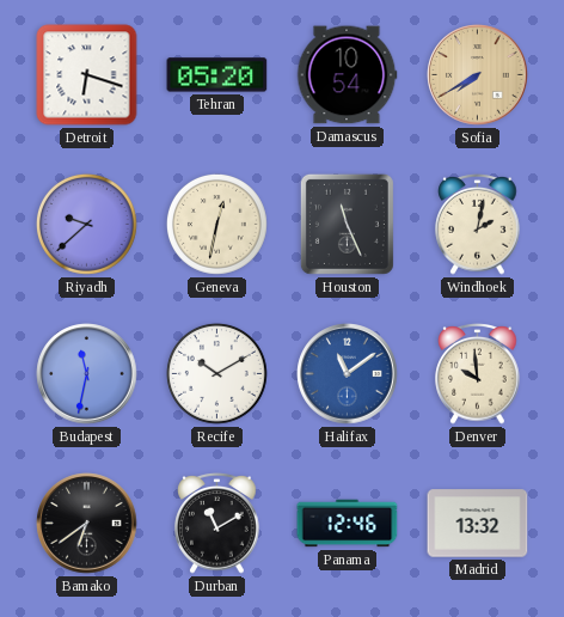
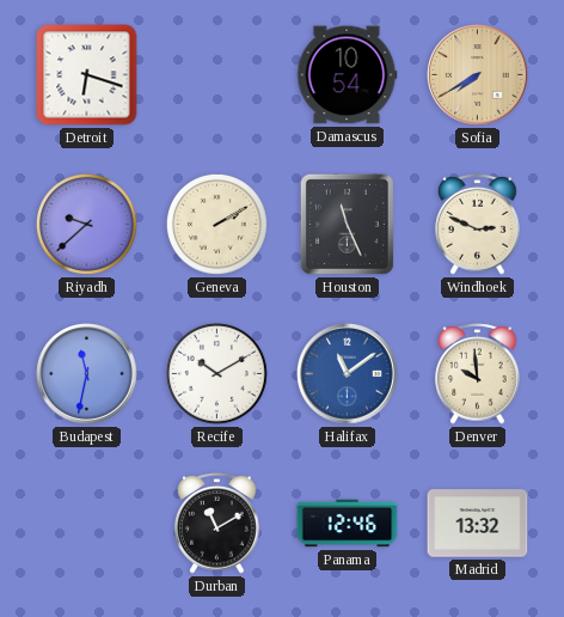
Tehran: 05:20 -> none (217, 75)
Geneva: 12:32 -> 2:10 (217, 225)
Windhoek: 2:02 -> 2:49 (478, 225)
Bamako: 6:39 -> none (87, 524)
